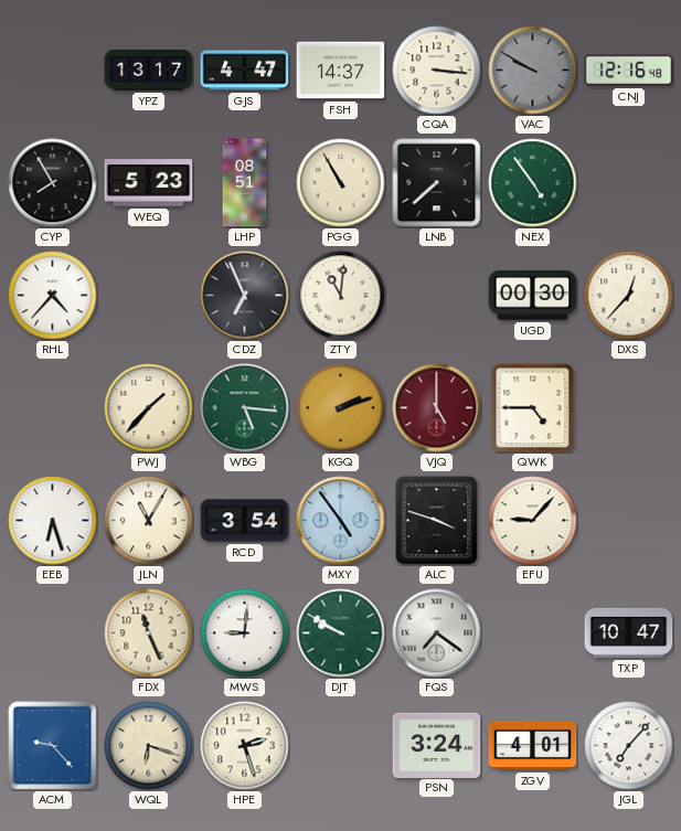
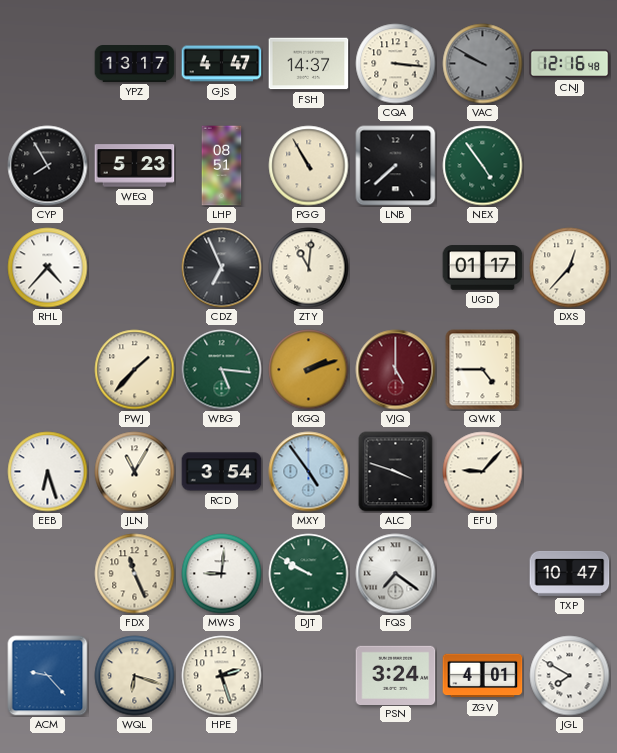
UGD: 00:30 -> 01:17 (483, 268)
JGL: 7:07 -> 7:50 (570, 676)
